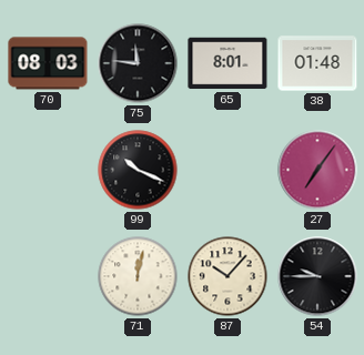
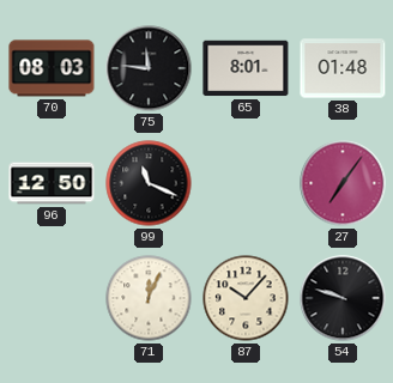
96: none -> 12:50 (52, 183)
99: 10:19 -> 11:19 (149, 183)
71: 12:02 -> 12:04 (149, 298)
54: 9:45 -> 9:48 (343, 298)
